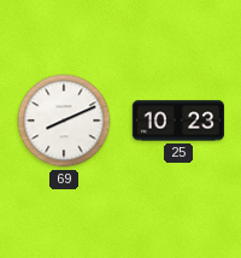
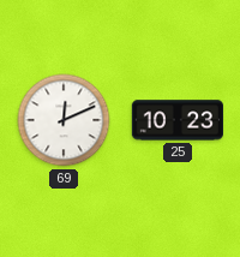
69: 8:11 -> 12:11 (64, 120)
